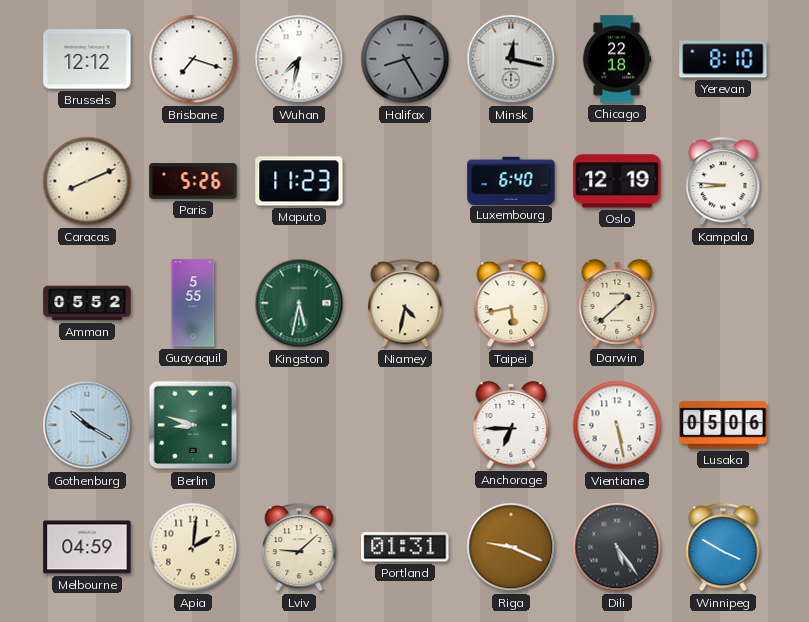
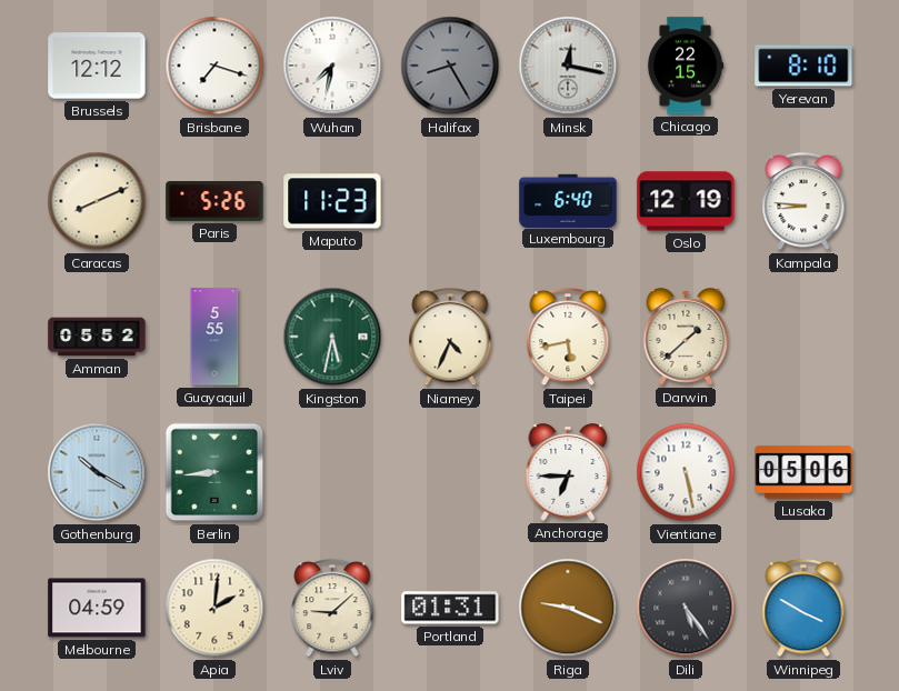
Chicago: 22:18 -> 22:15 (686, 66)
Niamey: 4:32 -> 4:34 (450, 338)
Berlin: 8:48 -> 8:44 (214, 472)
